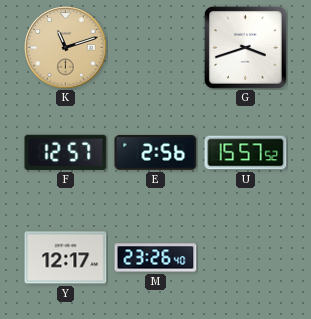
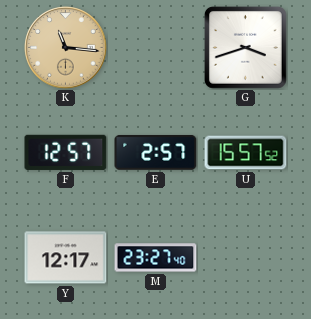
K: 11:12 -> 11:16 (66, 48)
E: 2:56 -> 2:57 (156, 153)
M: 23:26 -> 23:27 (156, 258)
